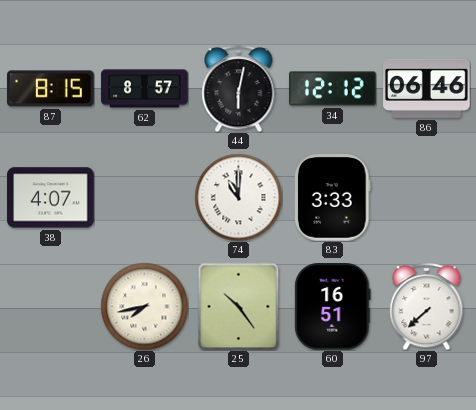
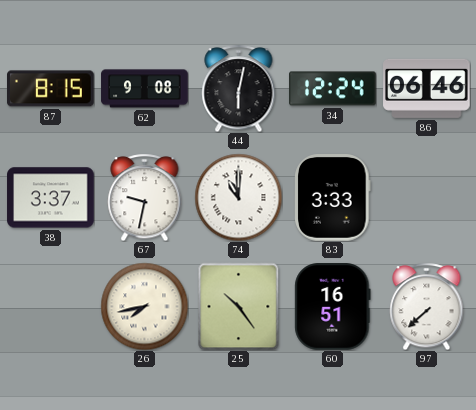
62: 8:57 -> 9:08 (145, 89)
34: 12:12 -> 12:24 (333, 89)
38: 4:07 -> 3:37 (51, 198)
67: none -> 9:32 (145, 197)
